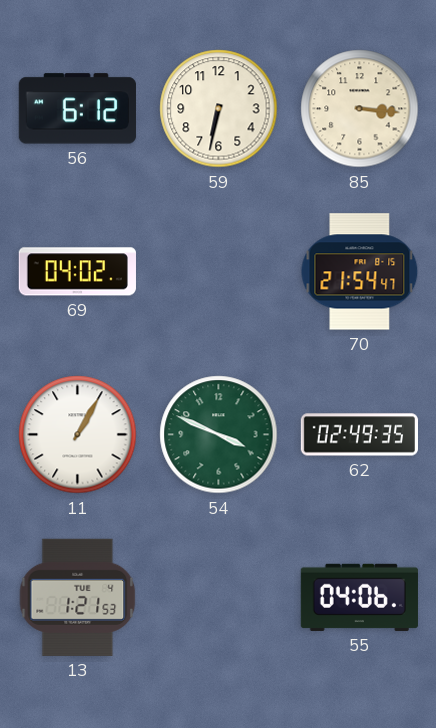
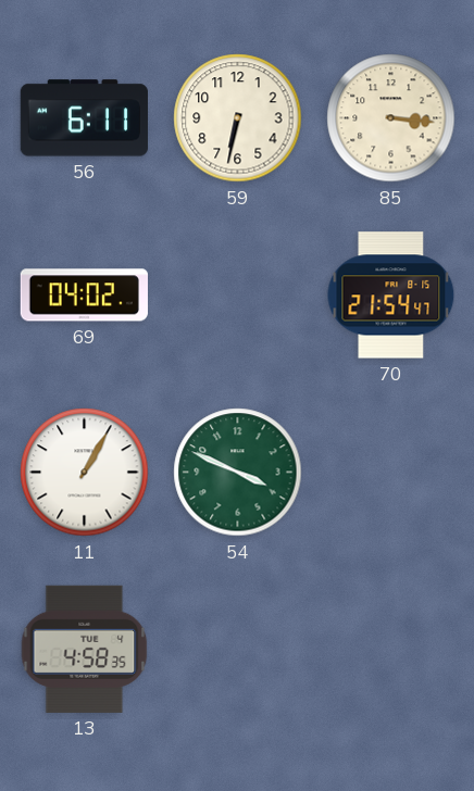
56: 6:12 -> 6:11 (84, 118)
62: 02:49 -> none (359, 435)
13: 1:21 -> 4:58 (85, 649)
55: 04:06 -> none (359, 597)
